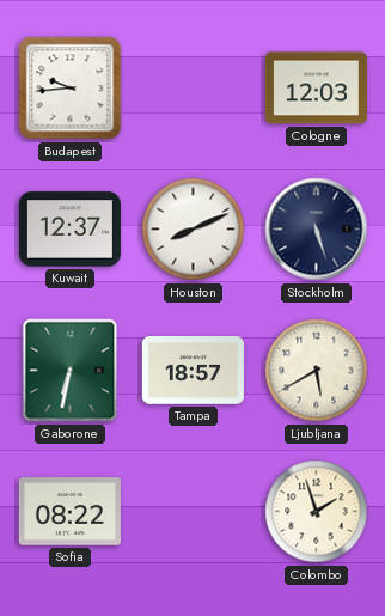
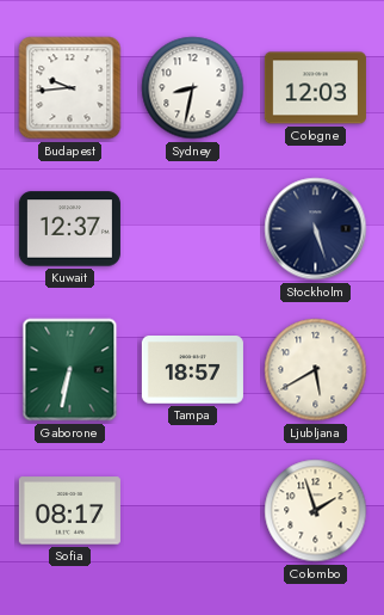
Sydney: none -> 8:32 (193, 88)
Houston: 8:11 -> none (194, 230)
Sofia: 08:22 -> 08:17 (69, 511)
